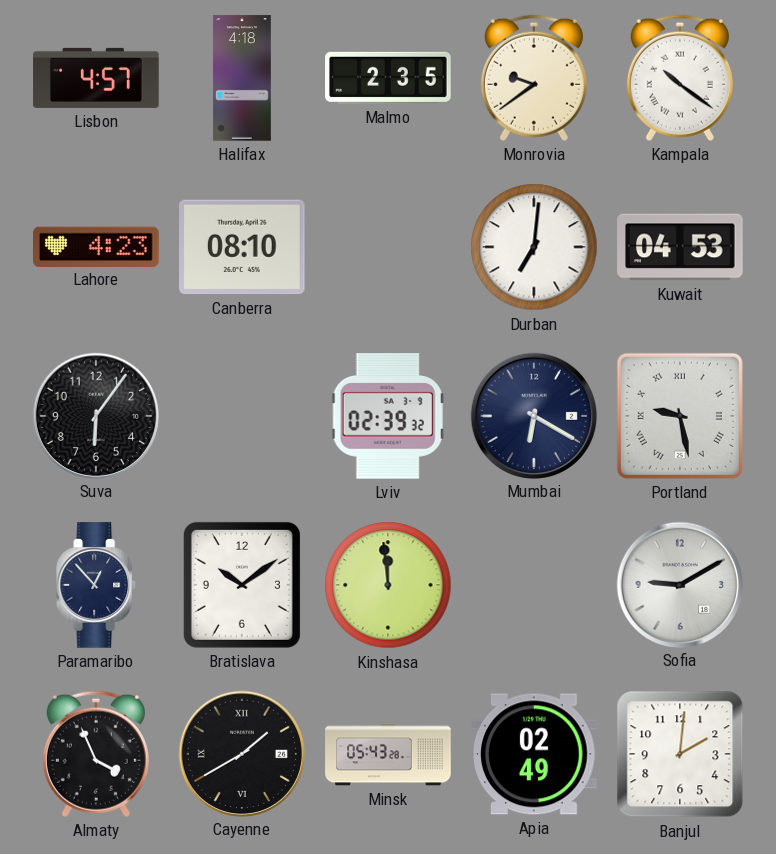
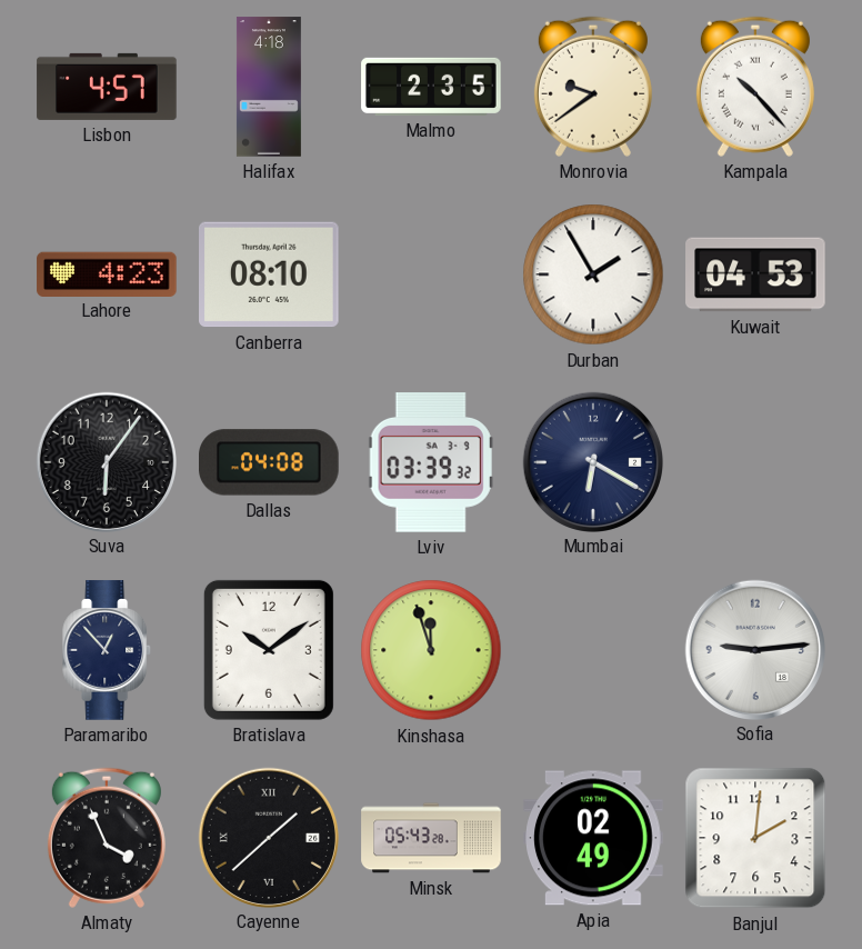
Kampala: 10:21 -> 10:23 (755, 87)
Durban: 7:01 -> 1:55 (593, 274)
Dallas: none -> 04:08 (269, 462)
Lviv: 02:39 -> 03:39 (431, 462)
Portland: 9:28 -> none (680, 416)
Kinshasa: 11:59 -> 11:57 (431, 650)
Sofia: 9:10 -> 9:14 (754, 649)
Cayenne: 1:40 -> 1:38 (268, 837)
